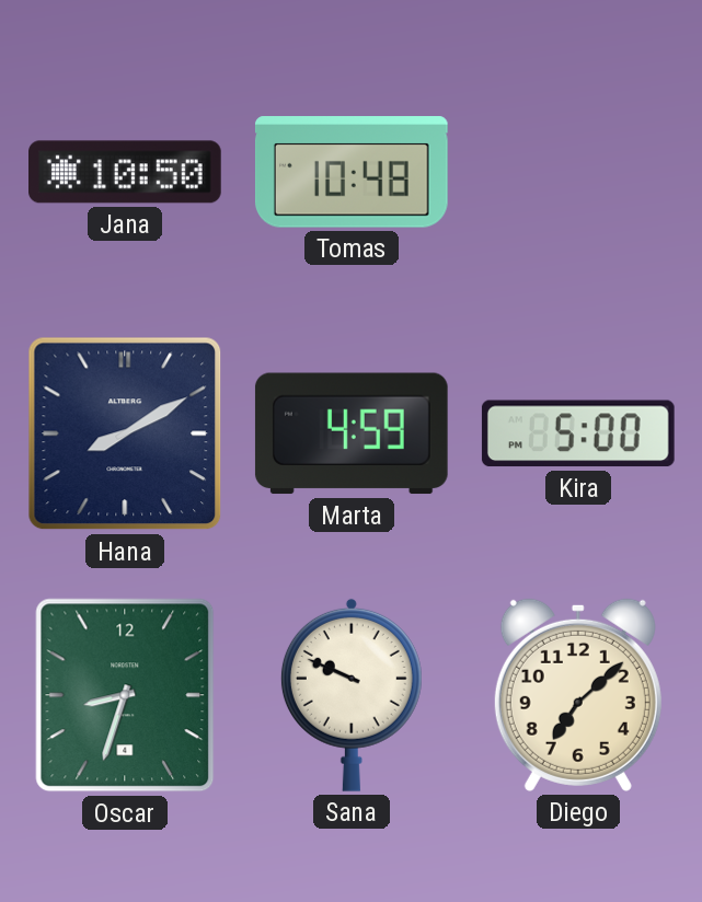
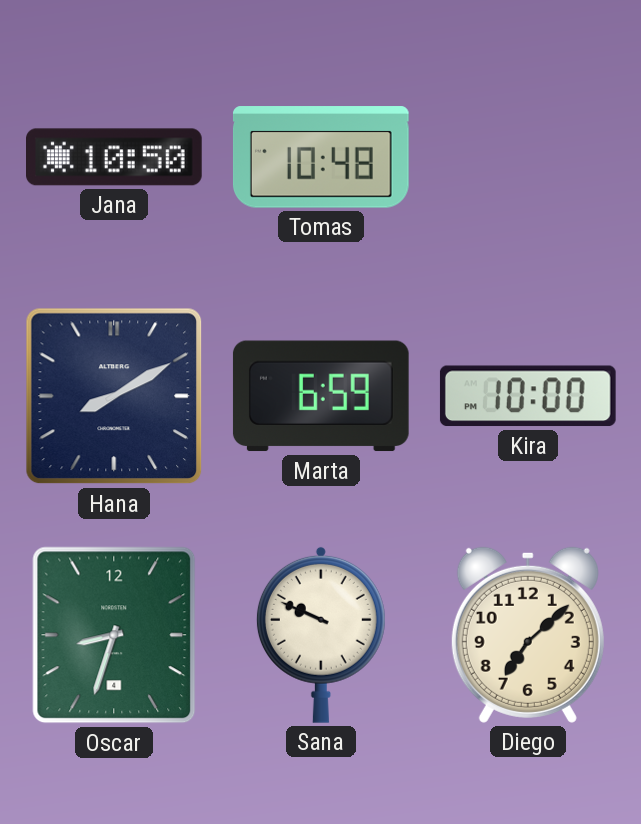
Marta: 4:59 -> 6:59 (321, 396)
Kira: 5:00 -> 10:00 (528, 396)
